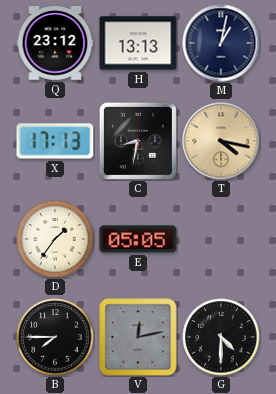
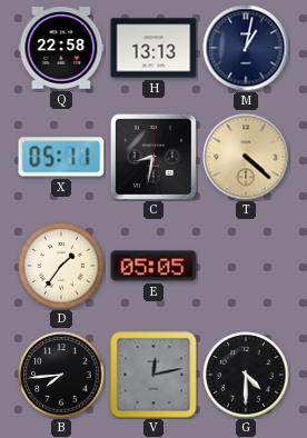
Q: 23:12 -> 22:58 (61, 48)
X: 17:13 -> 05:11 (61, 157)
T: 4:17 -> 4:22 (246, 157)
B: 7:45 -> 7:44 (61, 375)
